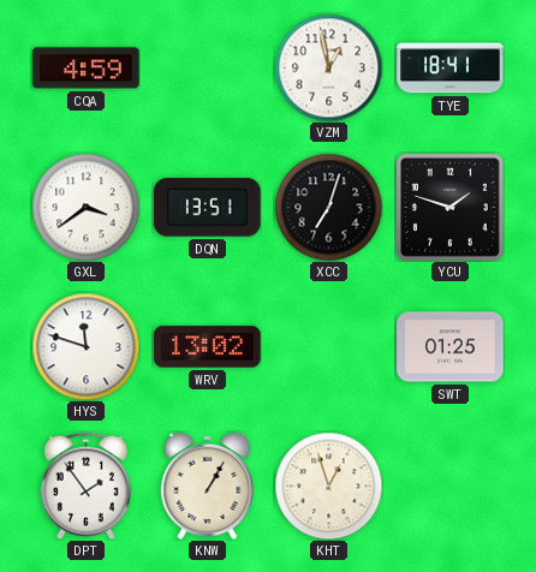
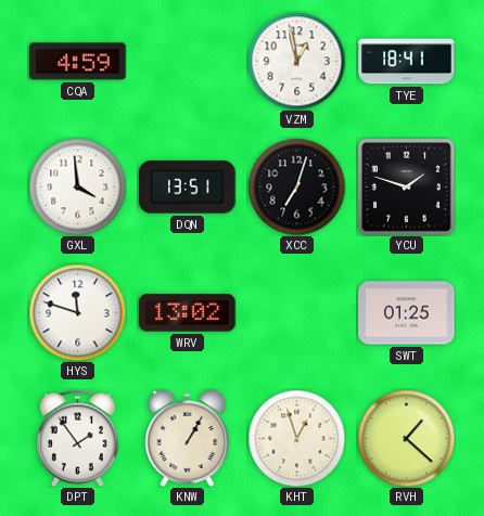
GXL: 3:39 -> 3:59 (77, 186)
RVH: none -> 1:22 (406, 438)
